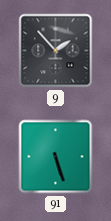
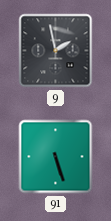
9: 1:53 -> 1:58 (56, 51)
